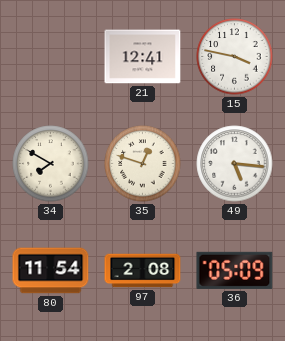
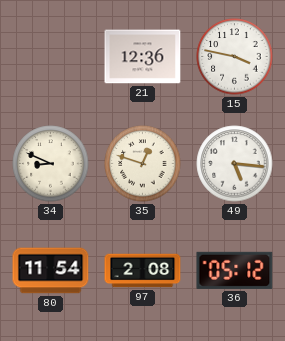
21: 12:41 -> 12:36 (143, 57)
34: 7:50 -> 8:49 (51, 164)
36: 05:09 -> 05:12 (235, 270)
